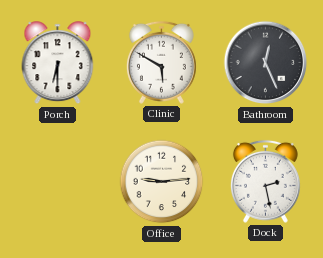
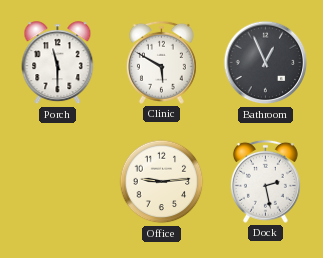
Porch: 6:30 -> 11:30 (58, 63)
Bathroom: 12:26 -> 12:56 (266, 63)
